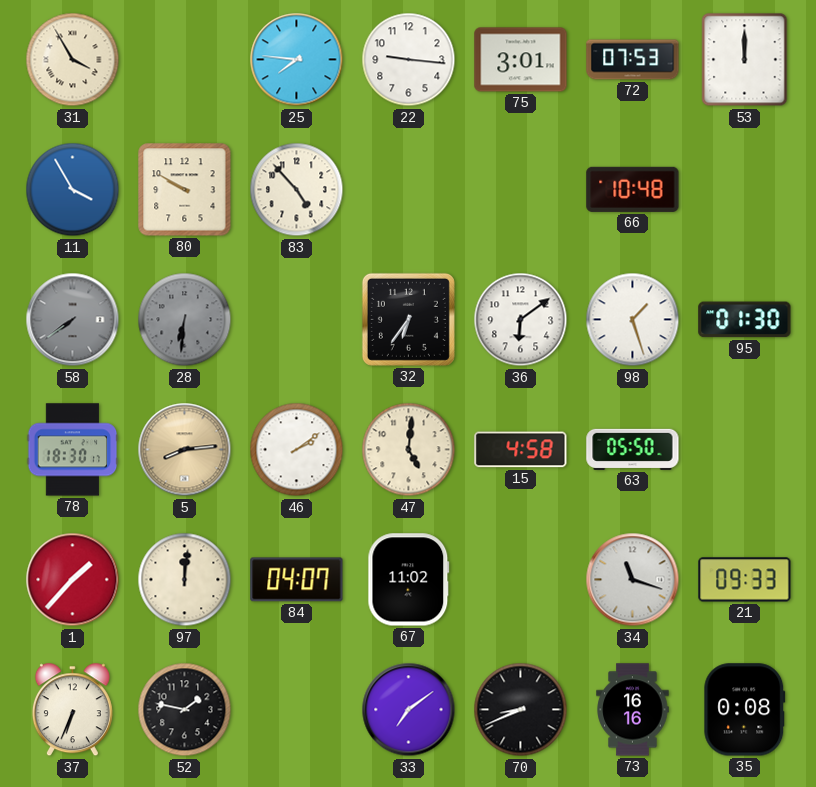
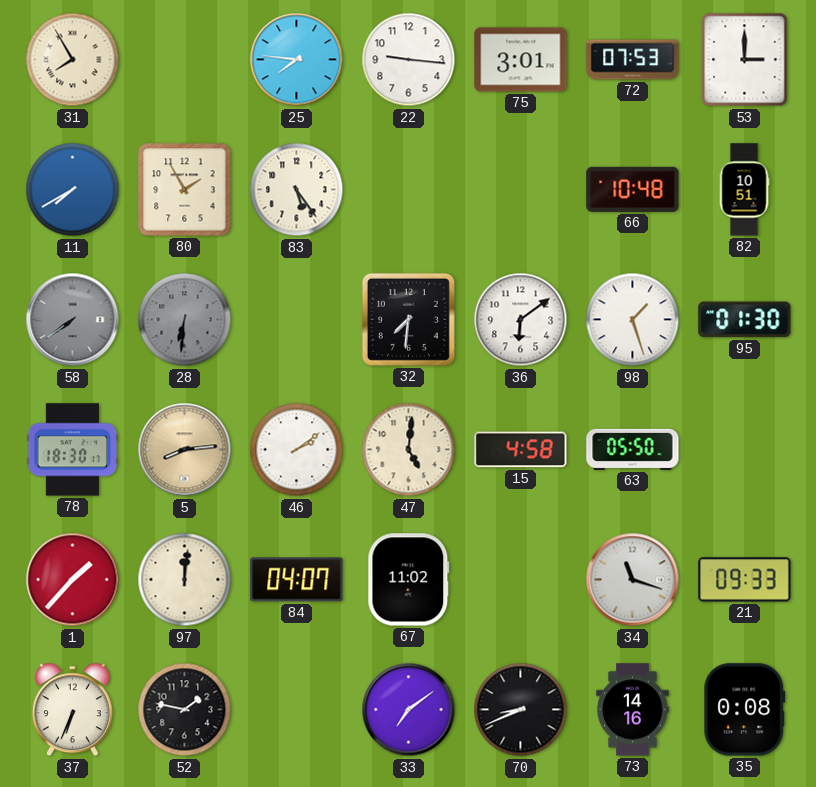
31: 3:55 -> 7:55 (73, 60)
53: 12:00 -> 3:00 (745, 60)
11: 3:55 -> 7:40 (73, 190)
80: 9:50 -> 1:55 (185, 190)
83: 4:53 -> 5:24 (297, 190)
82: none -> 10:51 (744, 190)
32: 6:36 -> 7:31 (408, 319)
73: 16:16 -> 14:16 (633, 710)
